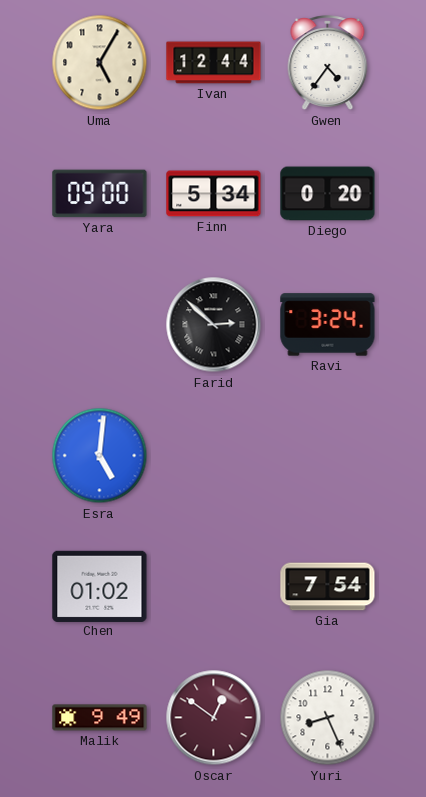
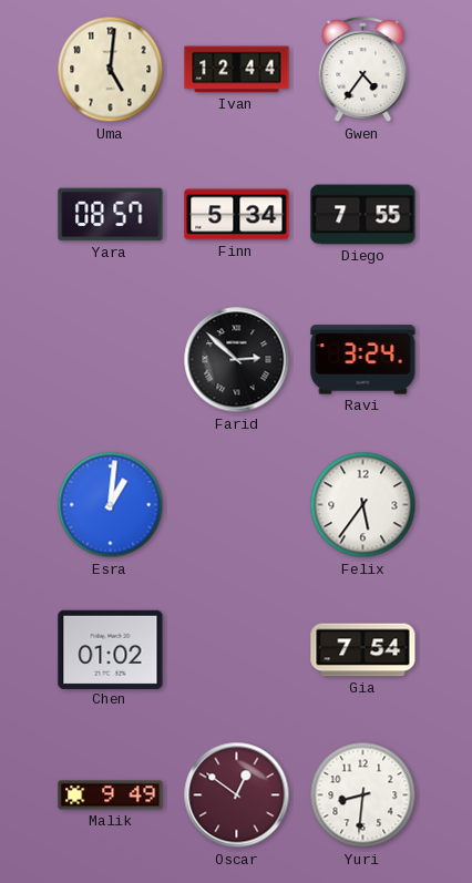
Uma: 5:05 -> 5:01 (111, 70)
Yara: 09:00 -> 08:57 (111, 215)
Diego: 0:20 -> 7:55 (363, 215)
Esra: 5:01 -> 1:01 (111, 505)
Felix: none -> 5:36 (363, 505)
Yuri: 8:26 -> 8:31 (363, 795)
